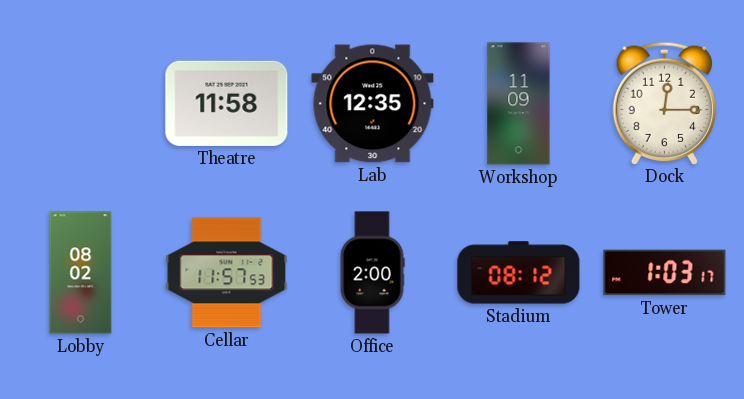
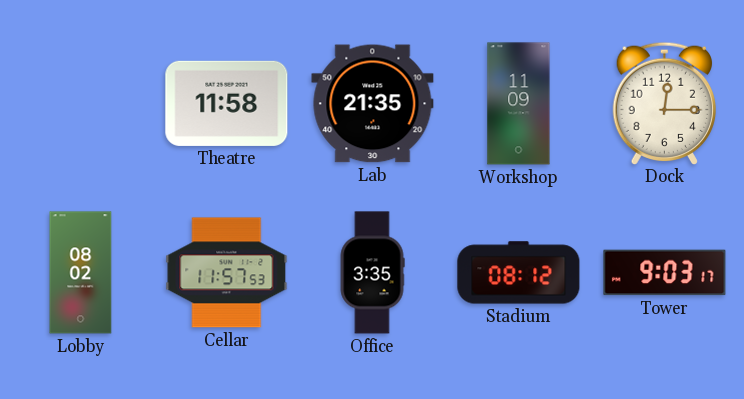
Lab: 12:35 -> 21:35 (373, 104)
Office: 2:00 -> 3:35 (372, 273)
Tower: 1:03 -> 9:03 (665, 273)
